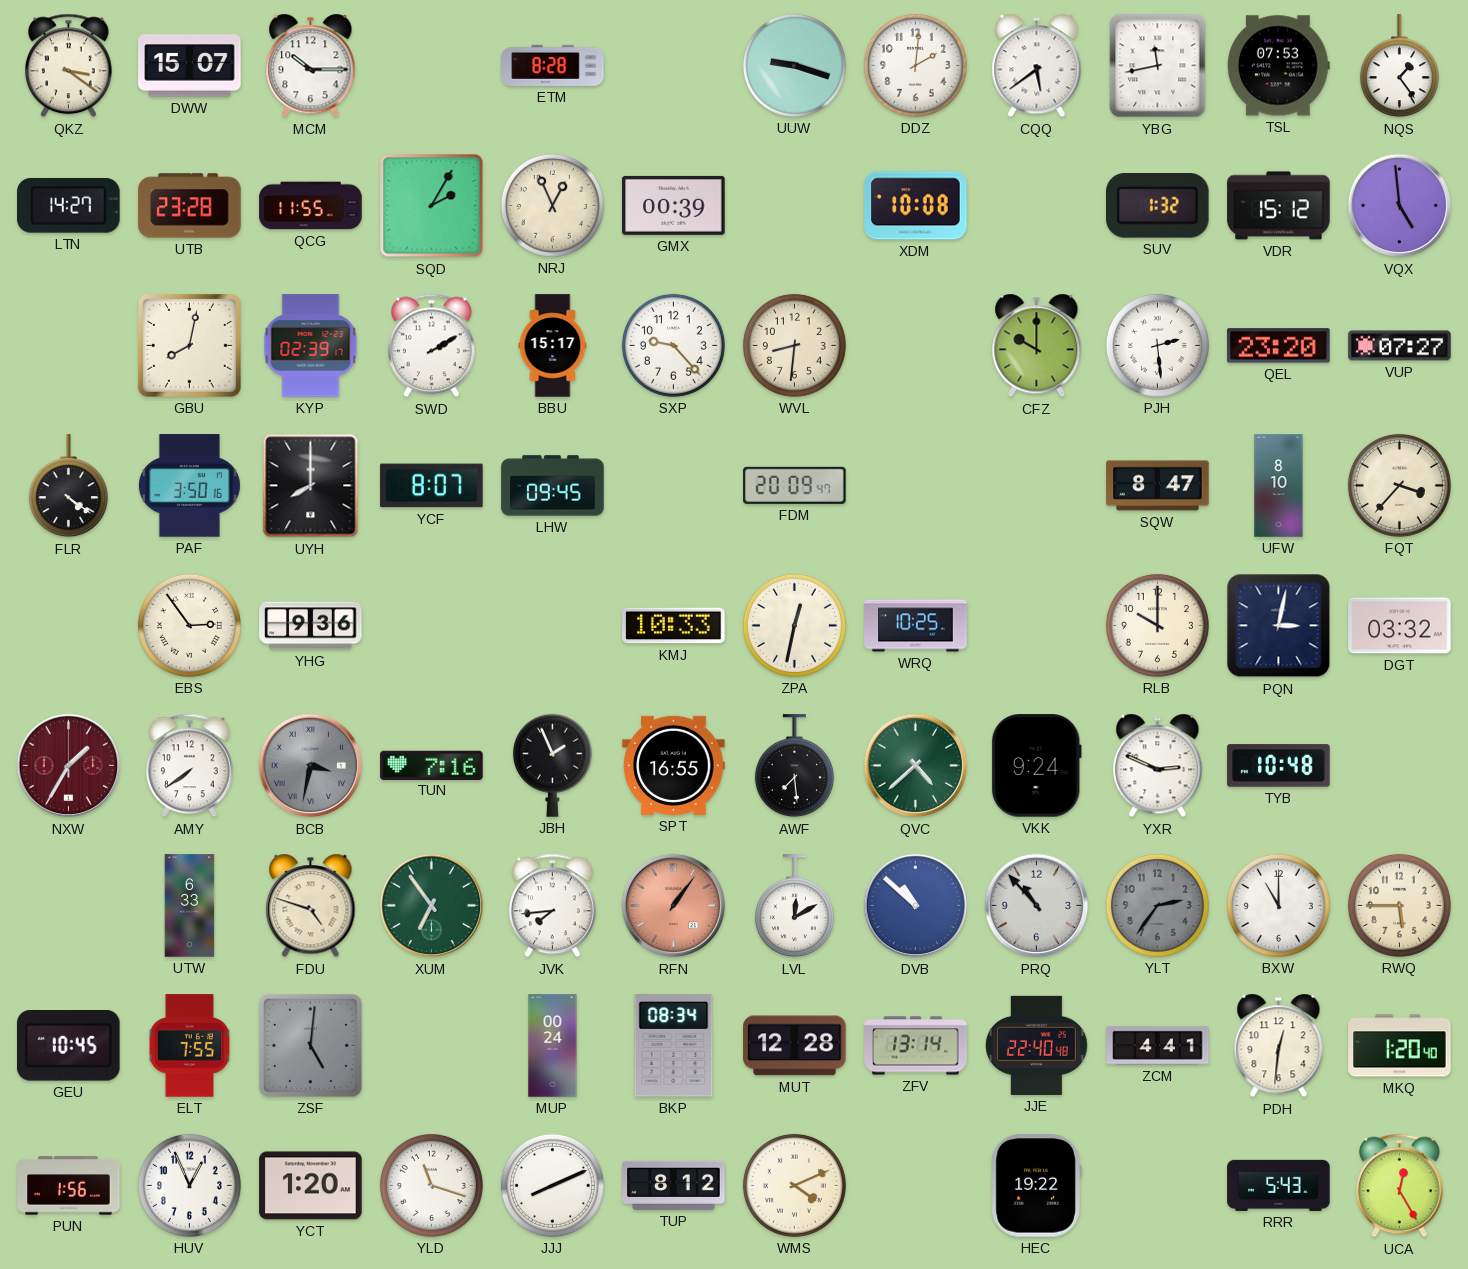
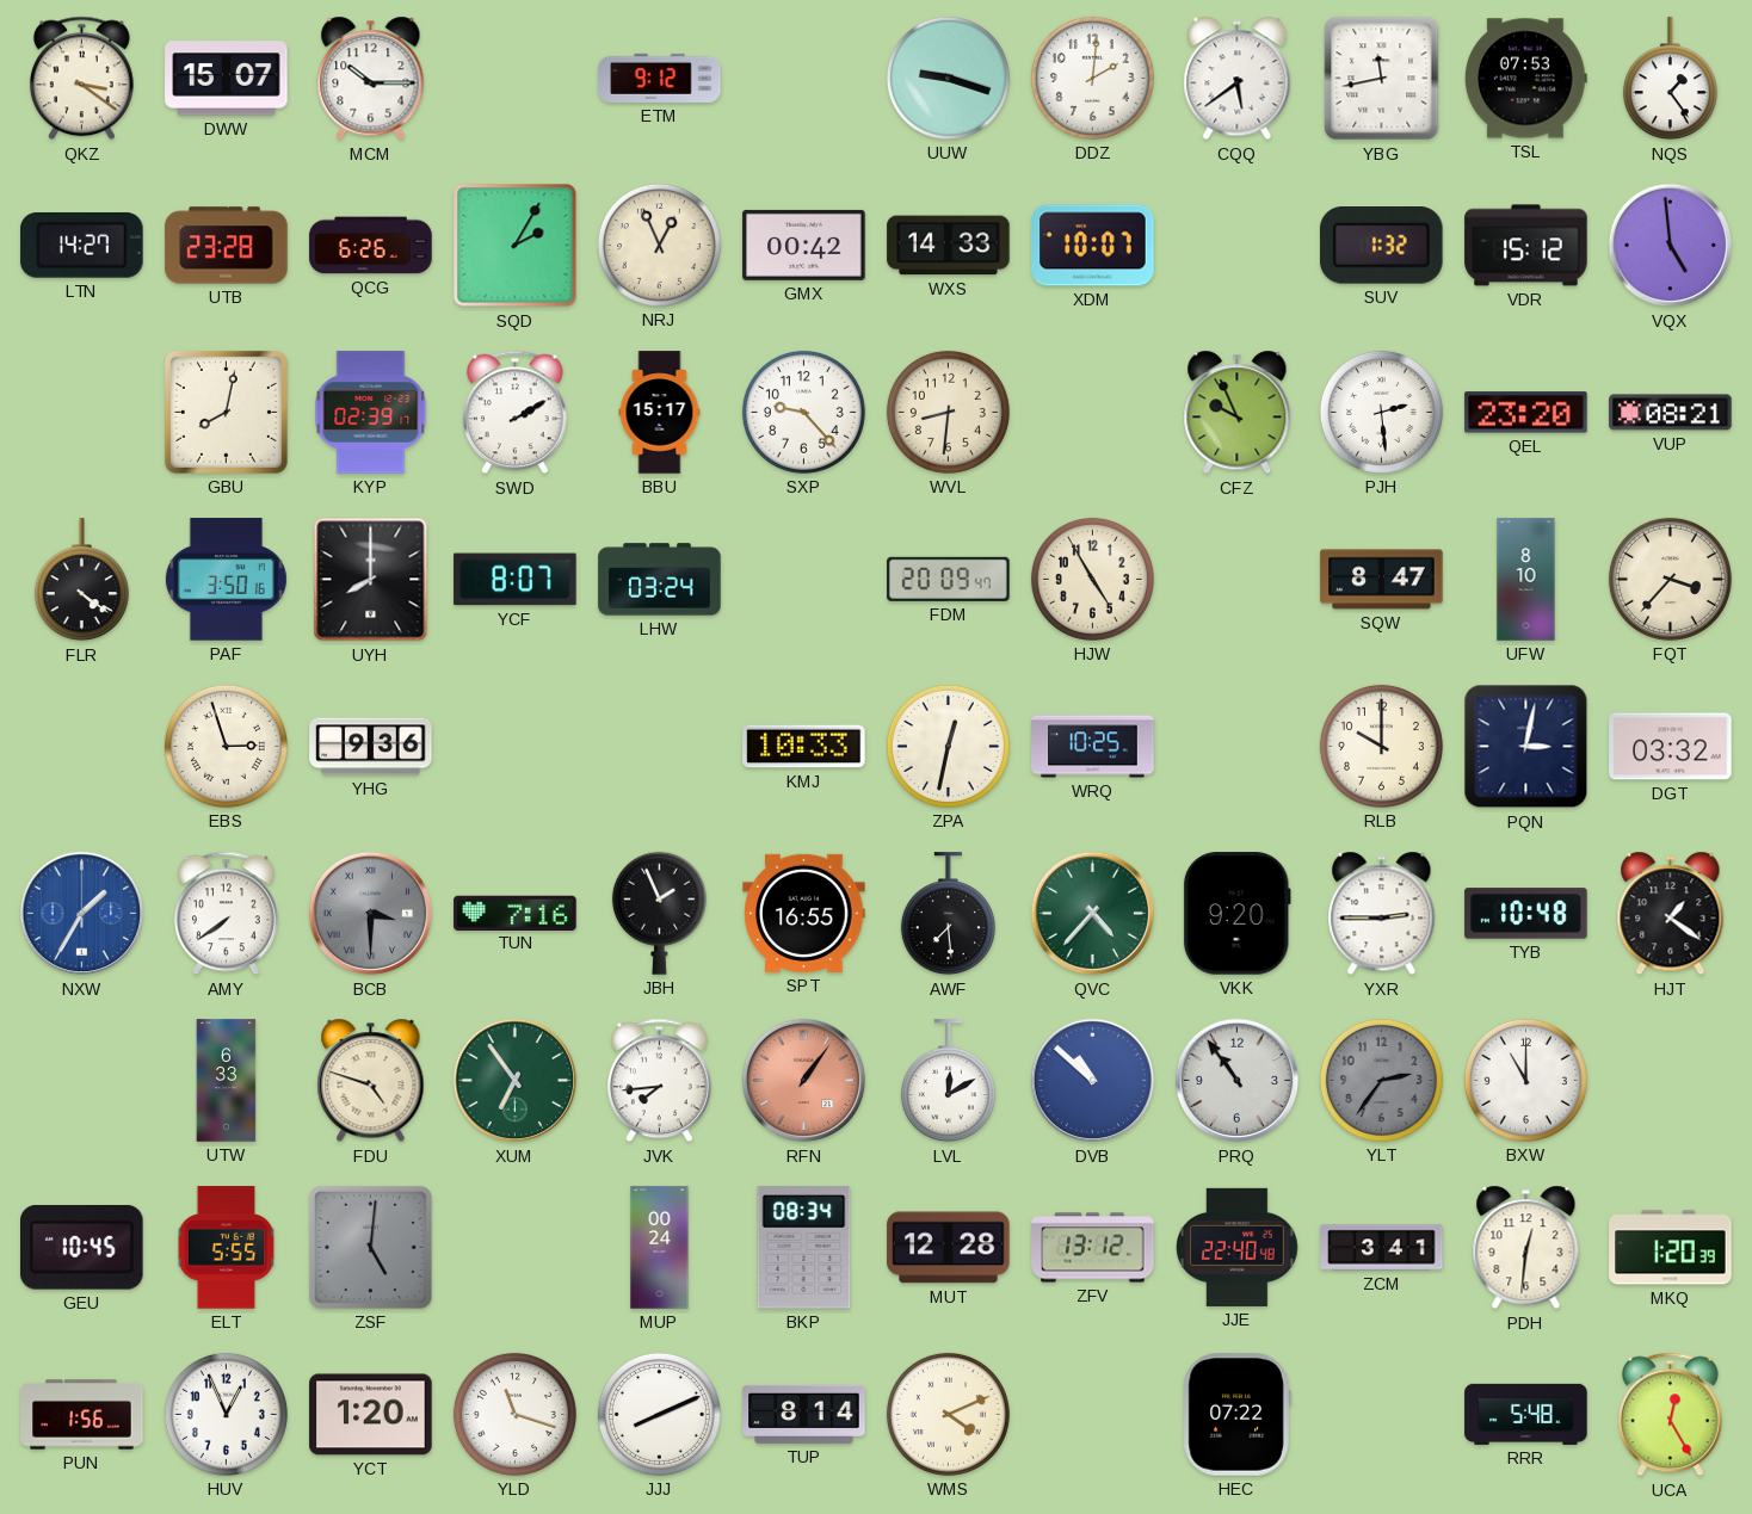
ETM: 8:28 -> 9:12 (660, 78)
QCG: 11:55 -> 6:26 (371, 246)
GMX: 00:39 -> 00:42 (804, 245)
WXS: none -> 14:33 (949, 246)
XDM: 10:08 -> 10:07 (1093, 246)
CFZ: 10:00 -> 9:56 (1238, 413)
VUP: 07:27 -> 08:21 (1671, 413)
LHW: 09:45 -> 03:24 (660, 580)
HJW: none -> 4:55 (1092, 579)
EBS: 2:54 -> 2:57 (226, 746)
NXW dial: burgundy -> blue (82, 914)
BCB: 3:32 -> 3:30 (371, 914)
QVC: 4:38 -> 4:37 (1093, 914)
VKK: 9:24 -> 9:20 (1236, 914)
YXR: 2:49 -> 2:45 (1382, 914)
HJT: none -> 1:21 (1671, 914)
PRQ: 10:53 -> 10:54 (1238, 1081)
RWQ: 5:45 -> none (1399, 905)
ELT: 7:55 -> 5:55 (227, 1248)
ZFV: 13:14 -> 13:12 (1093, 1248)
ZCM: 4:41 -> 3:41 (1382, 1248)
MKQ: 1:20:40 -> 1:20:39 (1671, 1248)
TUP: 8:12 -> 8:14 (804, 1414)
HEC: 19:22 -> 07:22 (1236, 1415)
RRR: 5:43 -> 5:48 (1526, 1414)
